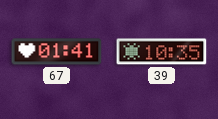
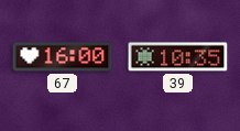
67: 01:41 -> 16:00 (63, 57)
